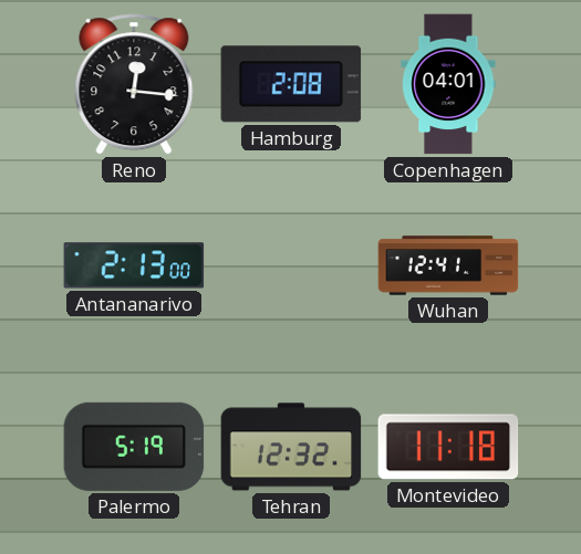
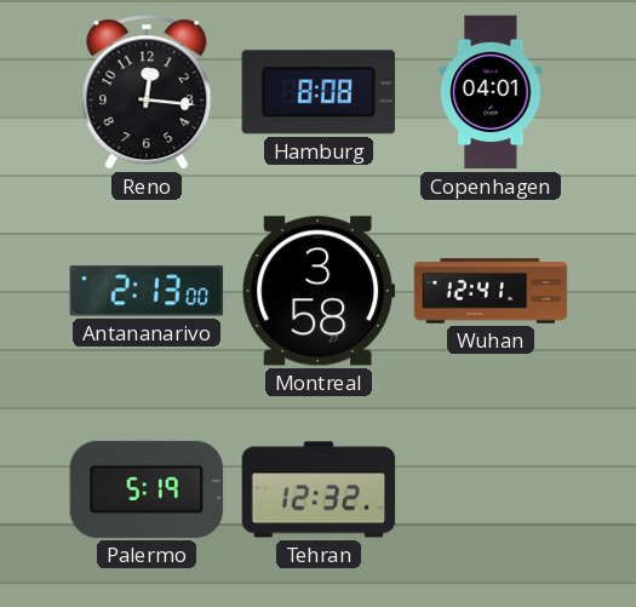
Hamburg: 2:08 -> 8:08 (319, 92)
Montreal: none -> 3:58 (319, 291)
Montevideo: 11:18 -> none (448, 447)
